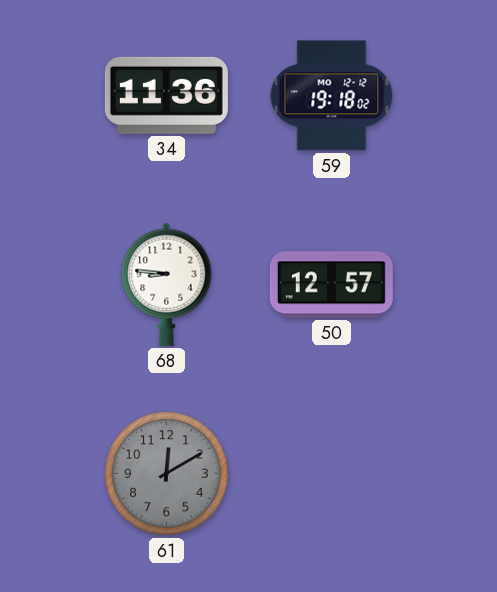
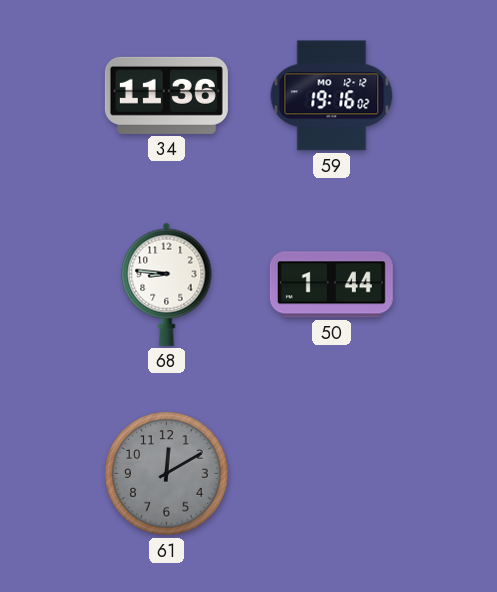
59: 19:18 -> 19:16 (332, 96)
50: 12:57 -> 1:44 (331, 285)
